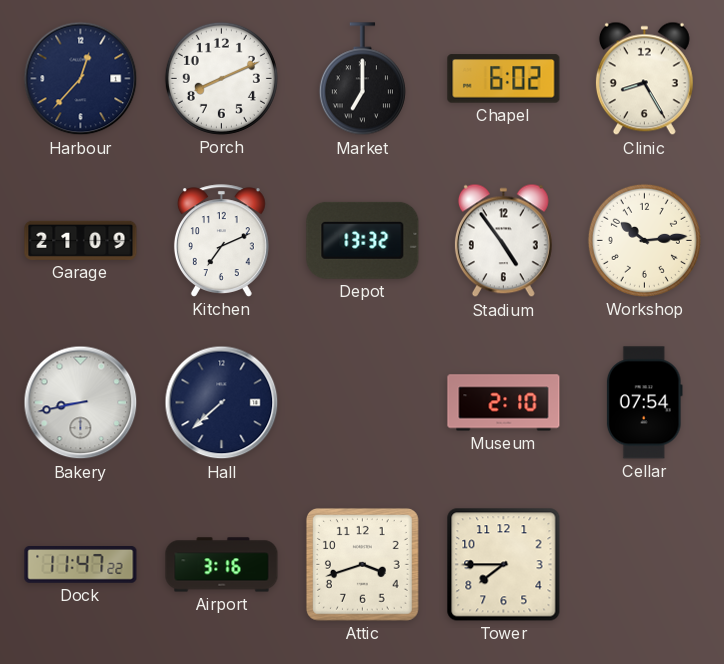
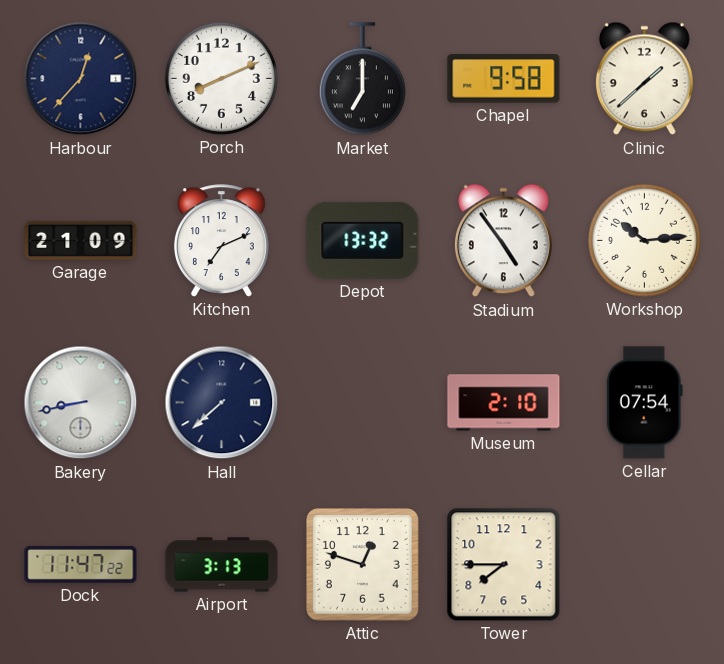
Chapel: 6:02 -> 9:58 (504, 79)
Clinic: 8:25 -> 1:38 (644, 79)
Airport: 3:16 -> 3:13 (222, 565)
Attic: 3:42 -> 12:48 (362, 564)
